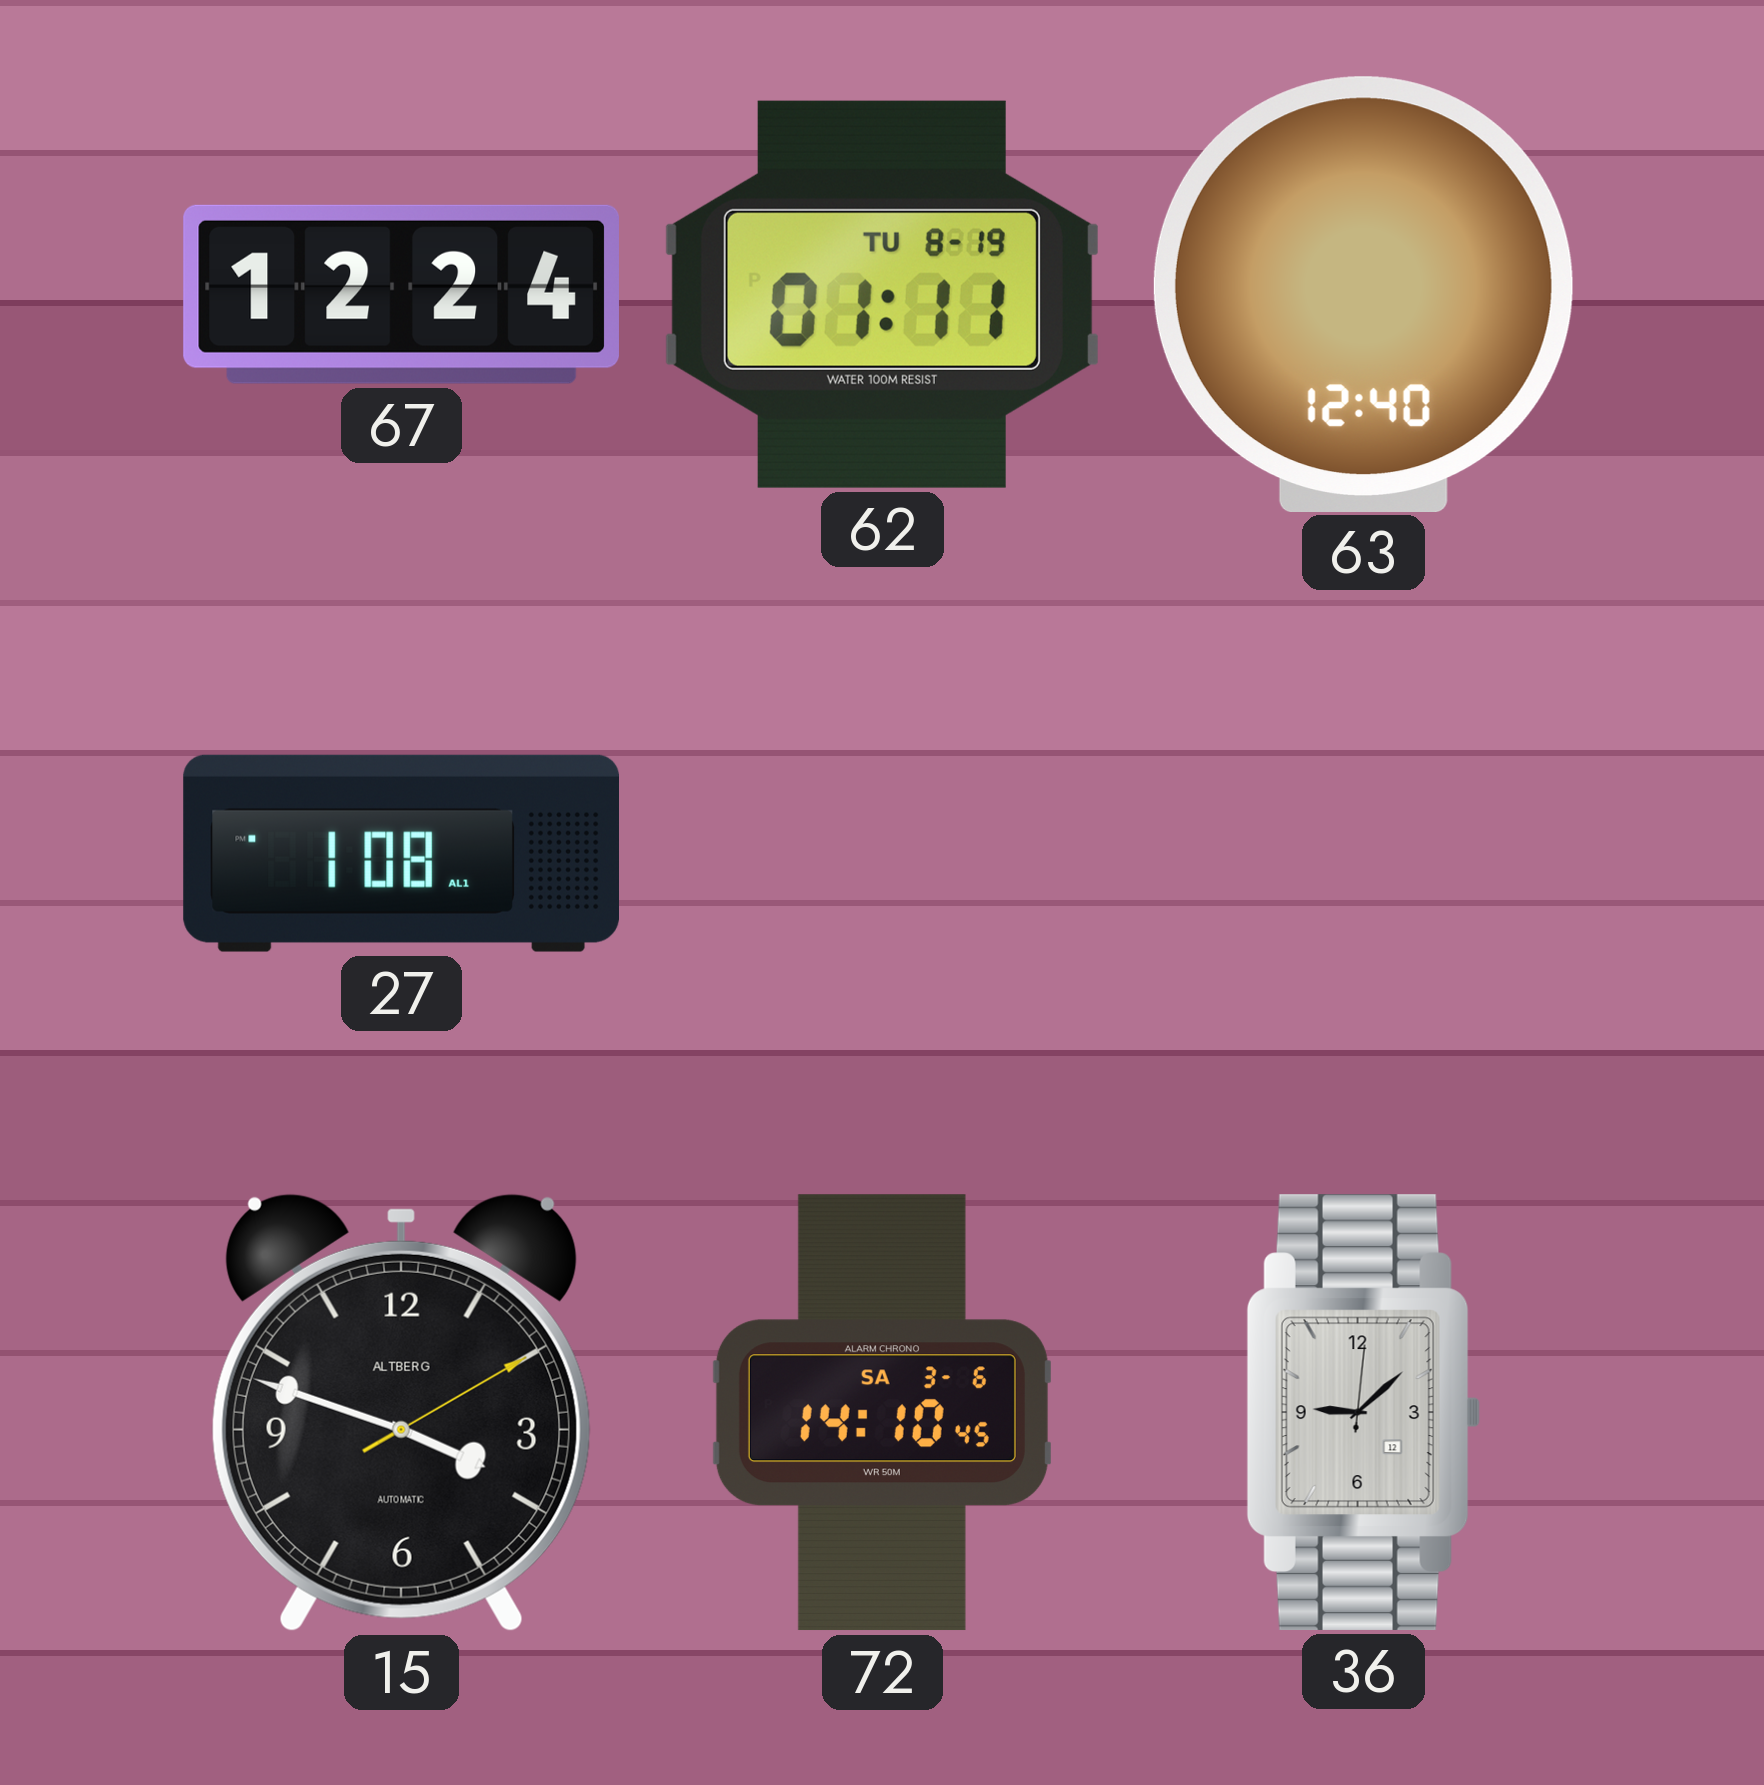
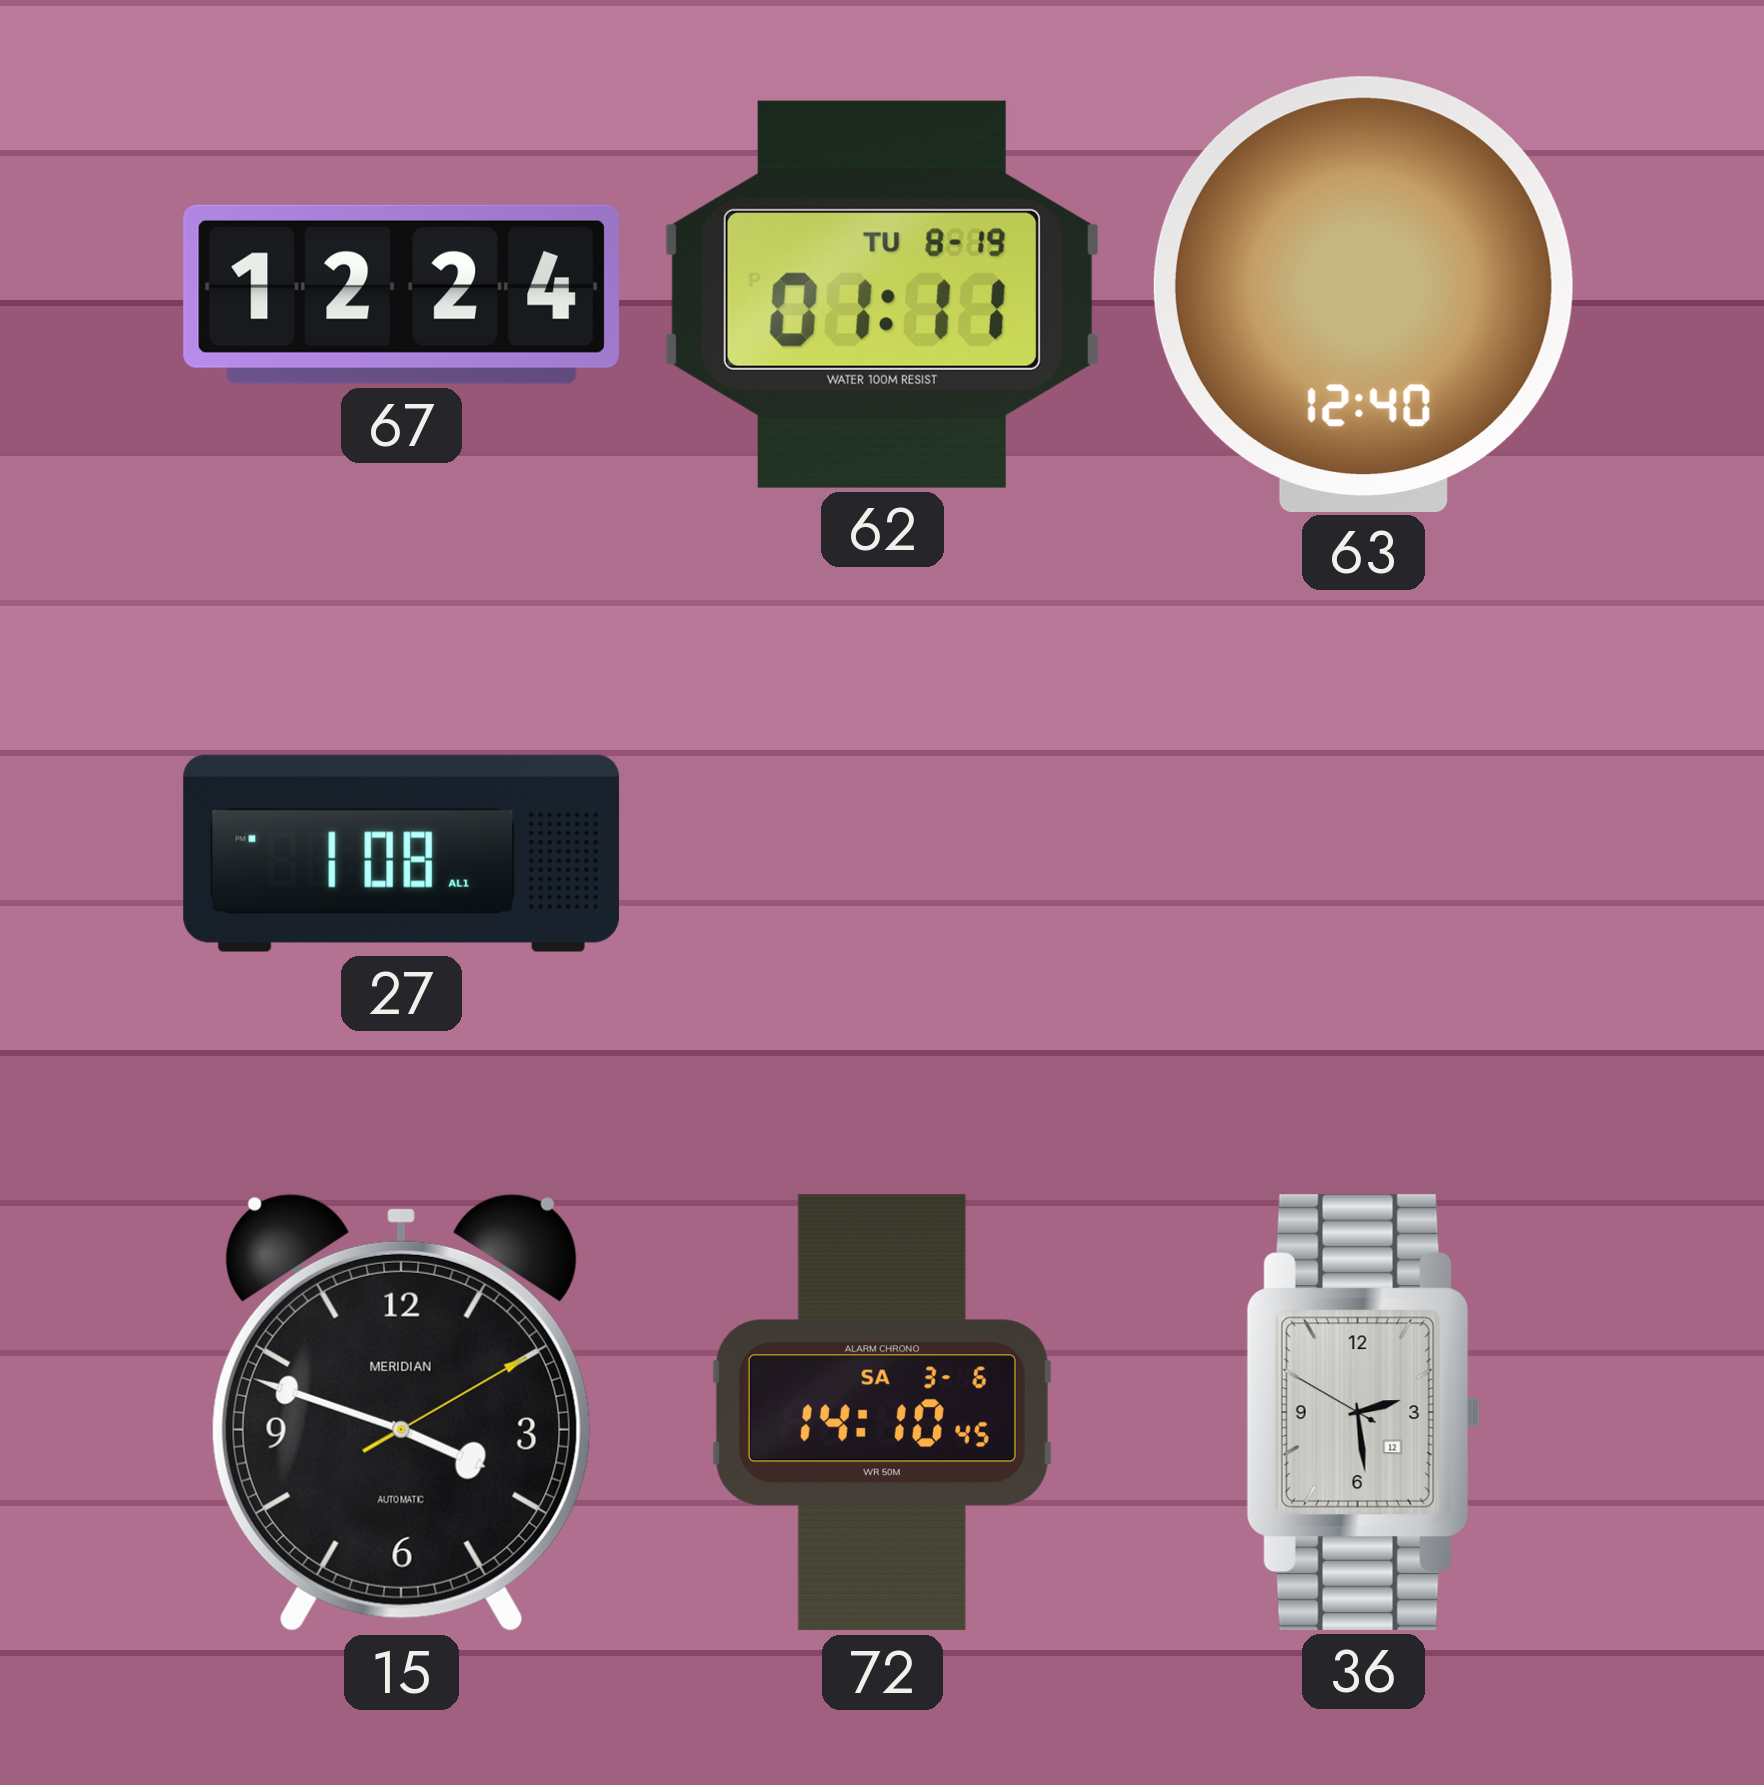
15 brand: ALTBERG -> MERIDIAN (401, 1412)
36: 9:08 -> 2:28 (1363, 1412)
